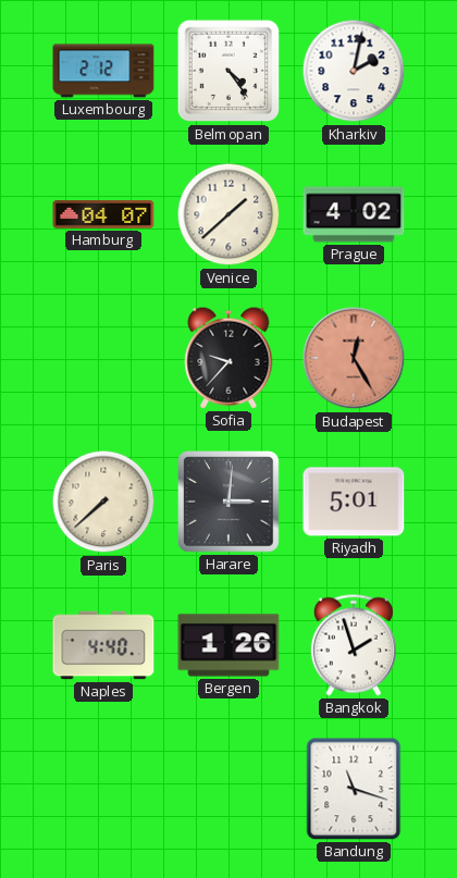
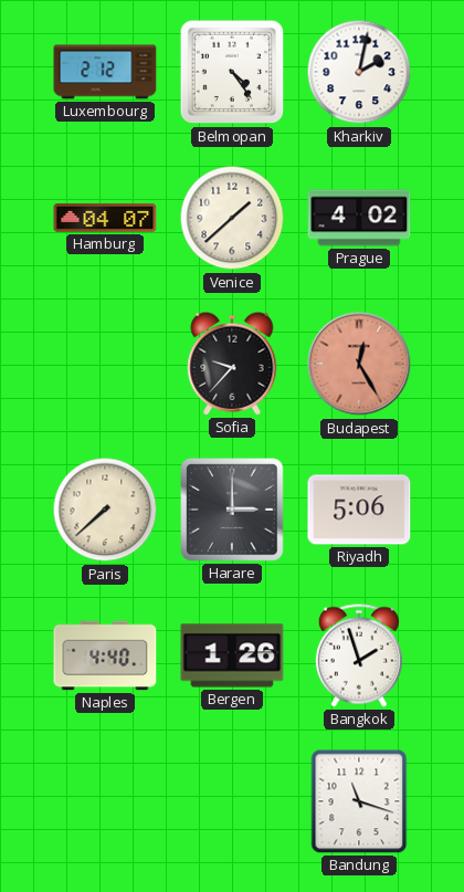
Harare: 3:01 -> 3:00 (232, 510)
Riyadh: 5:01 -> 5:06 (359, 510)
